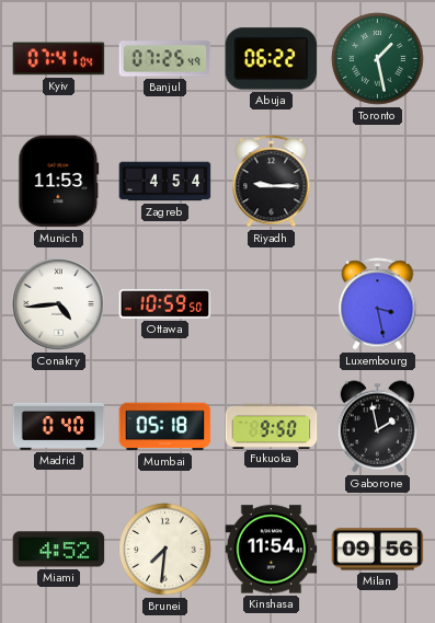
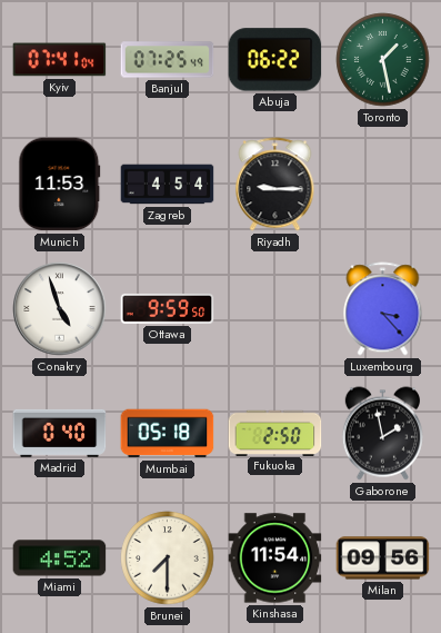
Conakry: 4:44 -> 4:57 (60, 309)
Ottawa: 10:59 -> 9:59 (168, 308)
Luxembourg: 3:28 -> 3:23 (383, 309)
Fukuoka: 9:50 -> 2:50 (275, 433)
Brunei: 7:31 -> 7:30 (168, 558)
